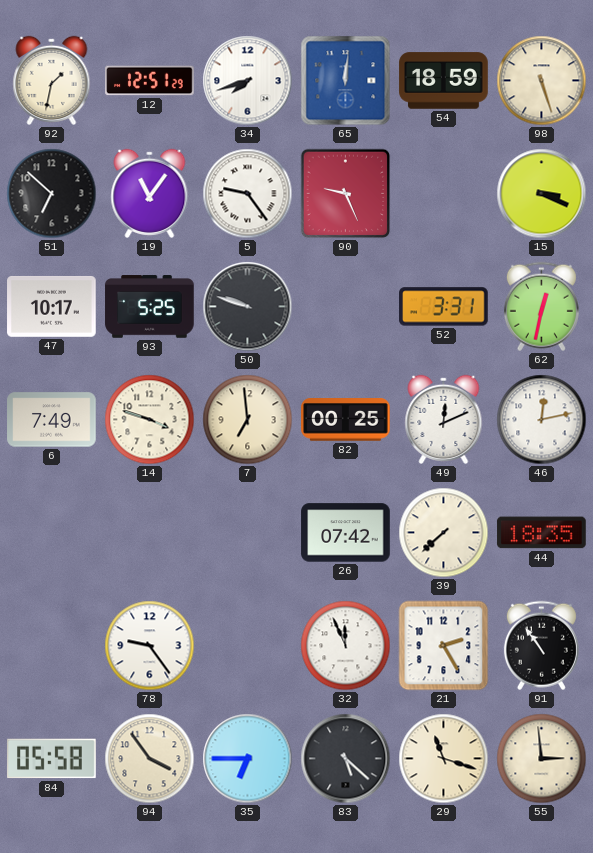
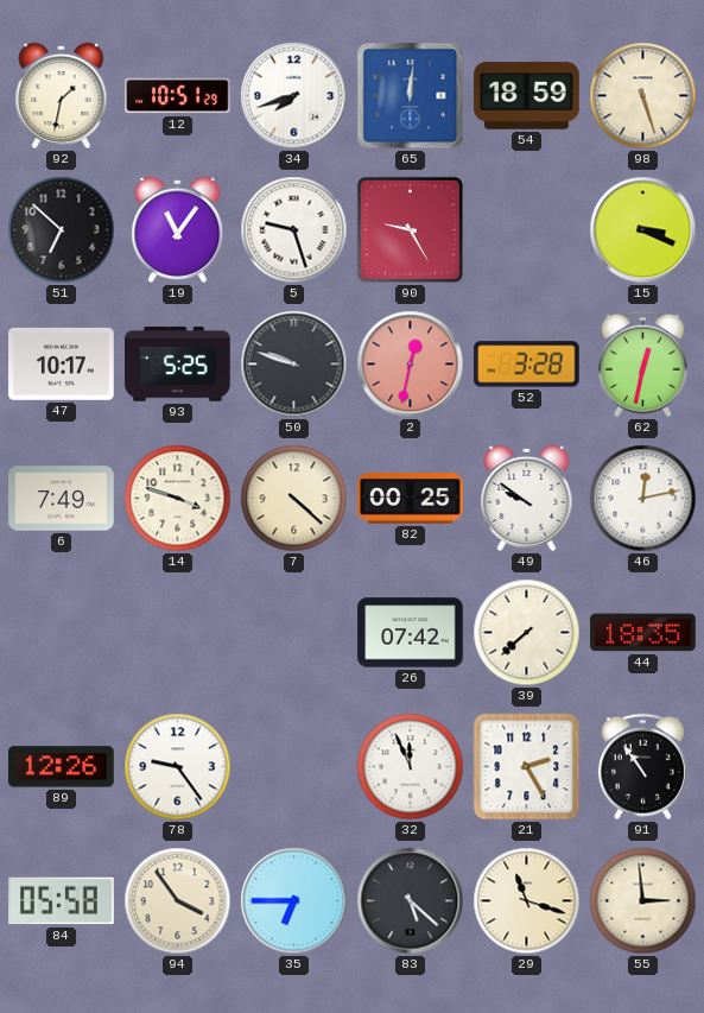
12: 12:51 -> 10:51 (178, 96)
5: 9:24 -> 9:27 (294, 230)
90: 9:26 -> 9:25 (411, 230)
2: none -> 12:32 (411, 365)
52: 3:31 -> 3:28 (527, 365)
7: 6:59 -> 4:22 (294, 499)
49: 12:11 -> 9:51 (527, 498)
89: none -> 12:26 (62, 767)
